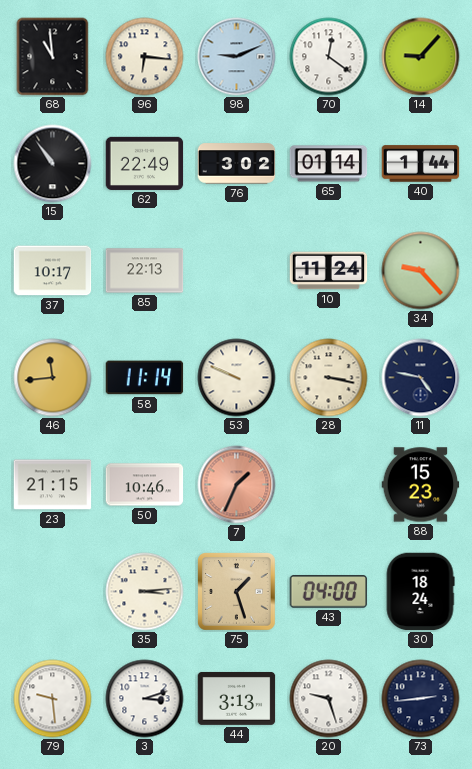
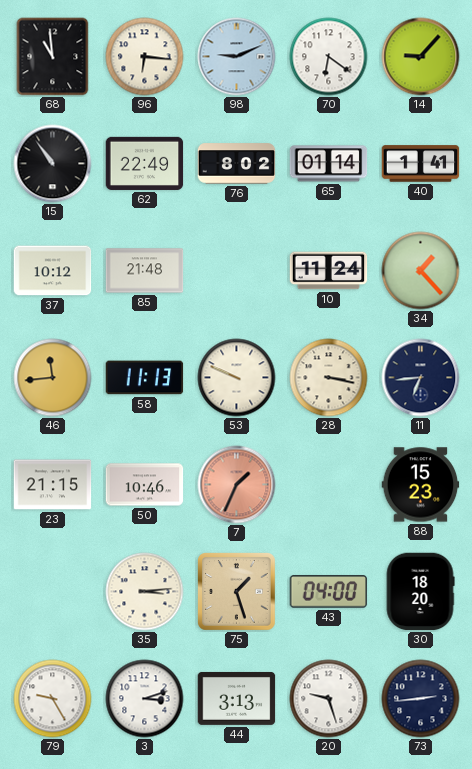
70: 12:21 -> 6:21 (329, 57)
76: 3:02 -> 8:02 (237, 164)
40: 1:44 -> 1:41 (421, 164)
37: 10:17 -> 10:12 (53, 271)
85: 22:13 -> 21:48 (145, 271)
34: 9:23 -> 1:23 (421, 271)
58: 11:14 -> 11:13 (145, 378)
11: 4:47 -> 6:44 (421, 378)
30: 18:24 -> 18:20 (420, 592)
79: 9:29 -> 9:25 (53, 699)
